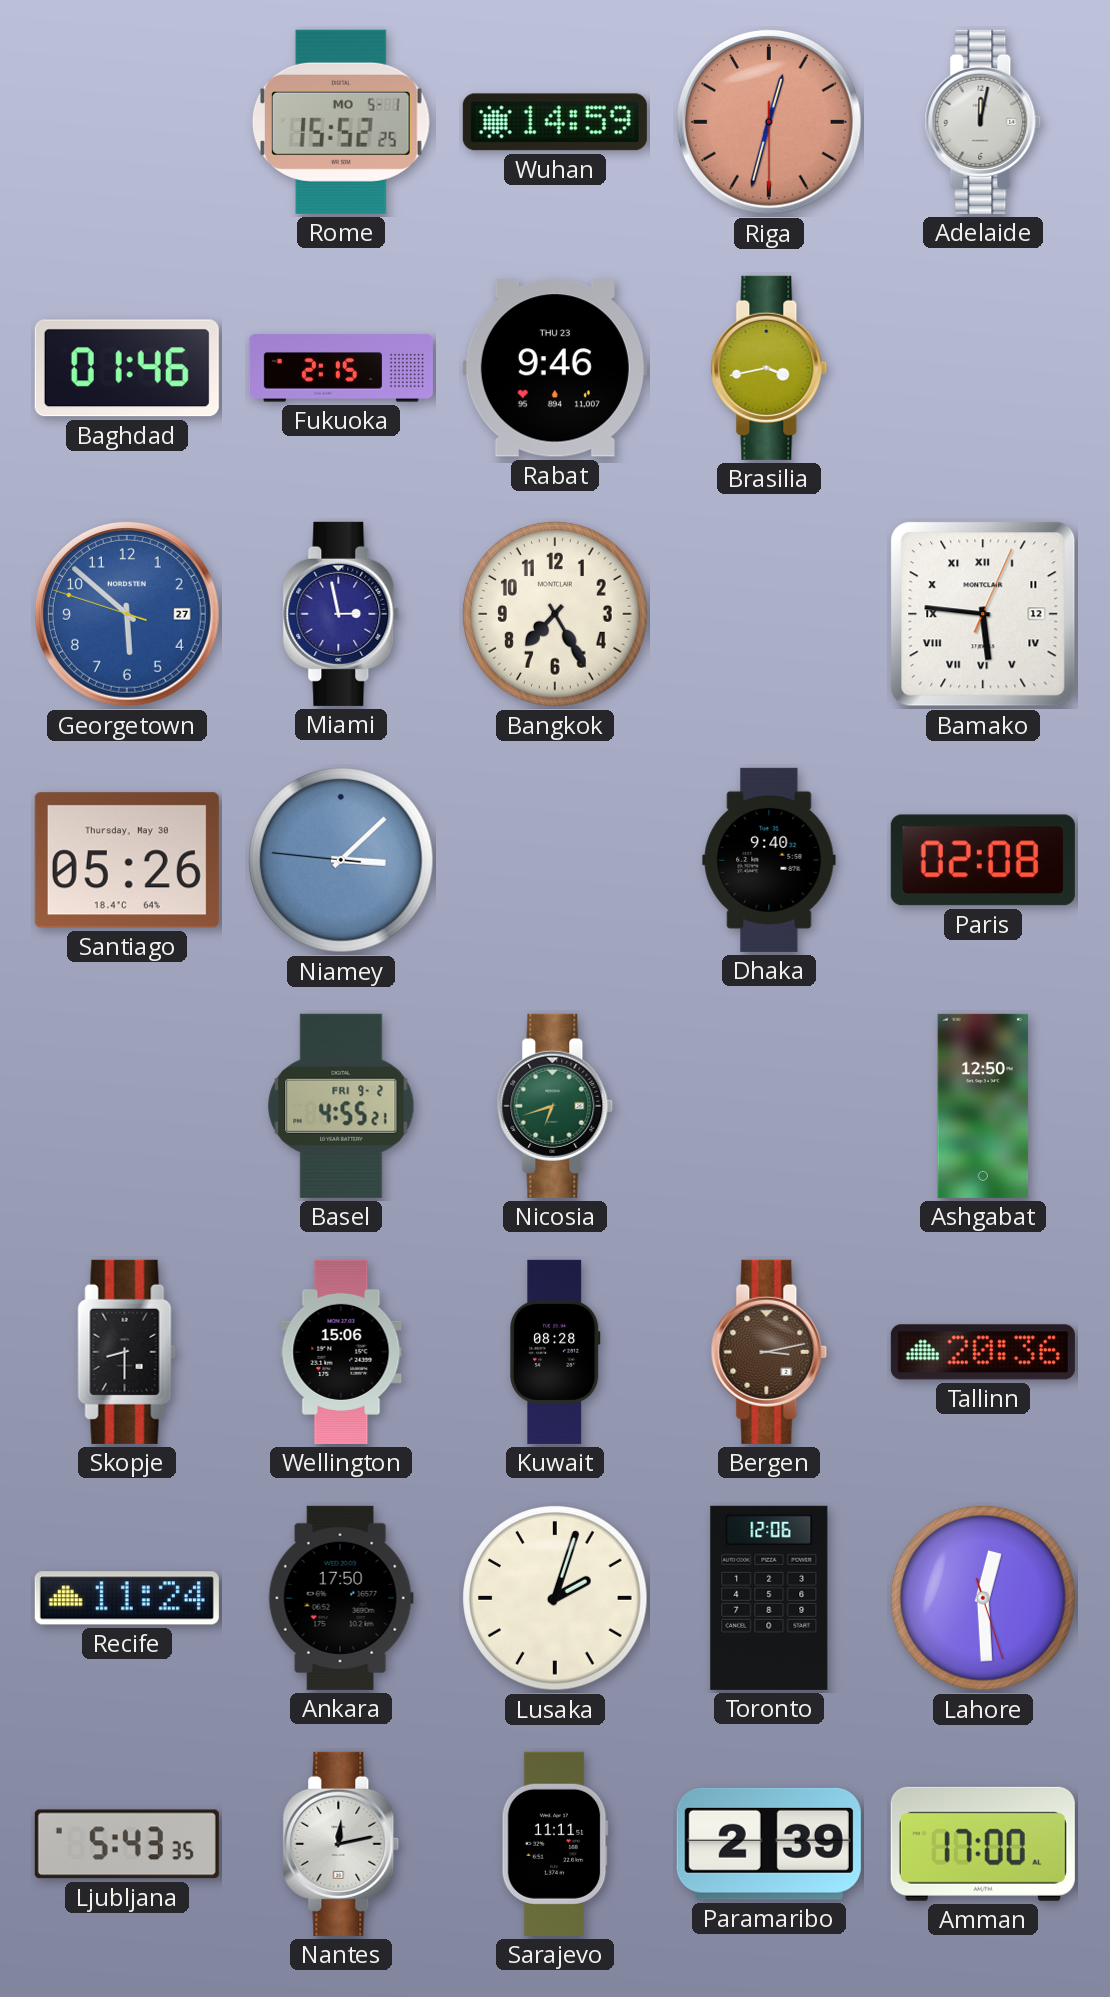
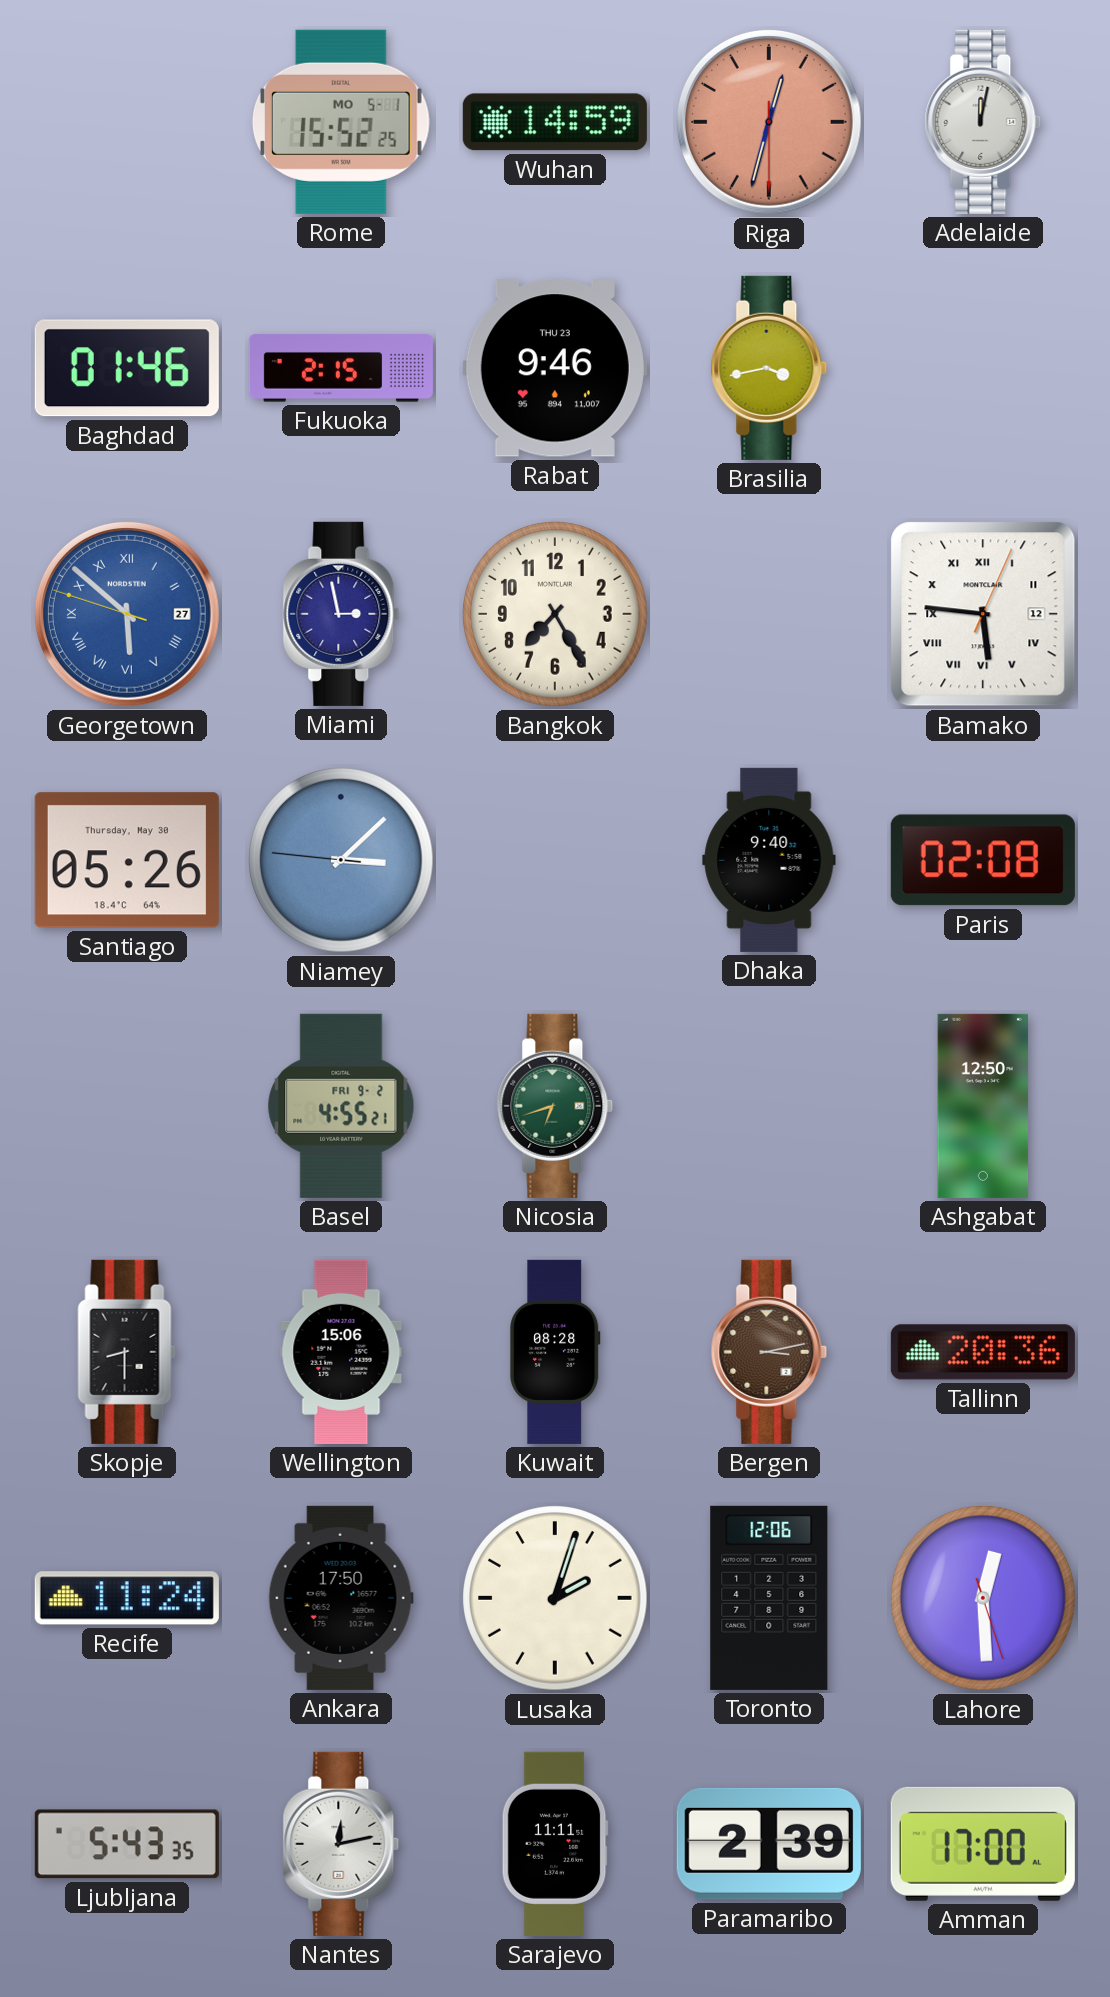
Georgetown numerals: Arabic -> Roman (127, 614)
